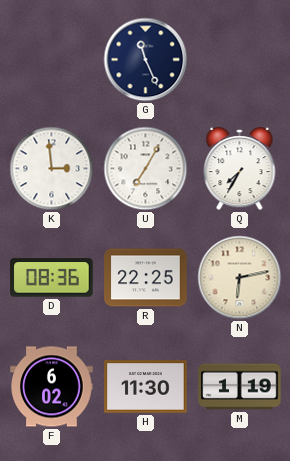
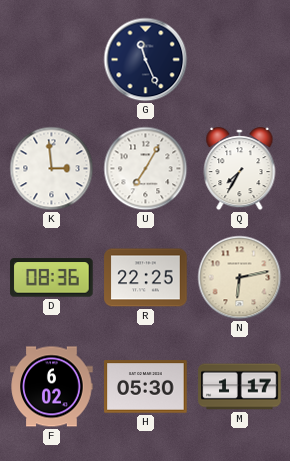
H: 11:30 -> 05:30 (146, 387)
M: 1:19 -> 1:17 (240, 387)
